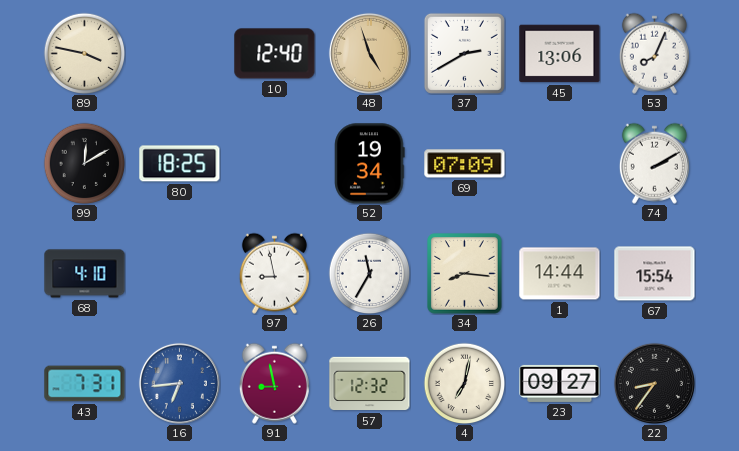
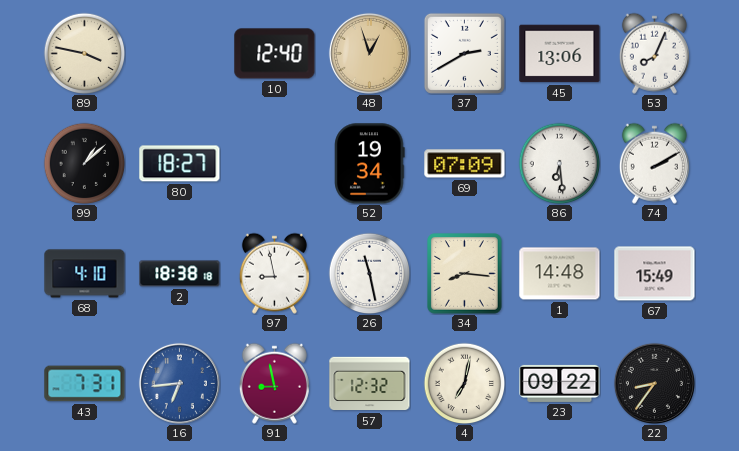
48: 4:57 -> 12:57 (369, 53)
99: 12:10 -> 1:08 (84, 163)
80: 18:25 -> 18:27 (180, 164)
86: none -> 6:29 (559, 163)
2: none -> 18:38 (180, 274)
26: 11:35 -> 11:28 (369, 273)
1: 14:44 -> 14:48 (560, 274)
67: 15:54 -> 15:49 (655, 274)
23: 09:27 -> 09:22 (560, 383)
